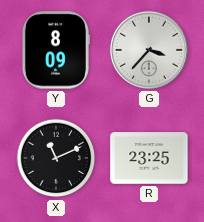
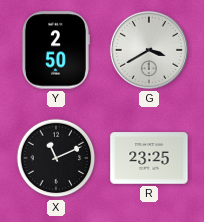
Y: 8:09 -> 2:50 (55, 50)
G: 3:37 -> 3:40 (149, 50)
